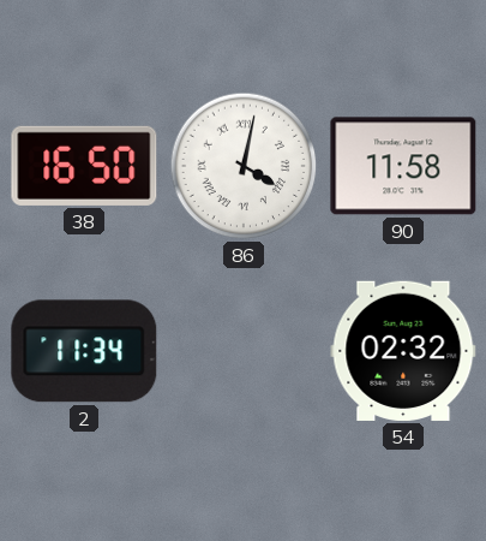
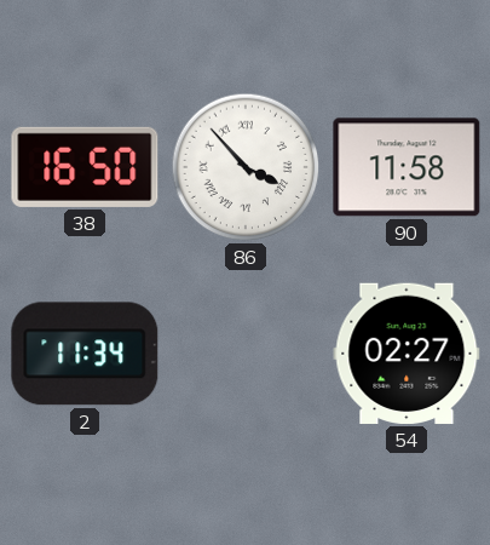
86: 4:02 -> 3:53 (246, 167)
54: 02:32 -> 02:27 (407, 354)
